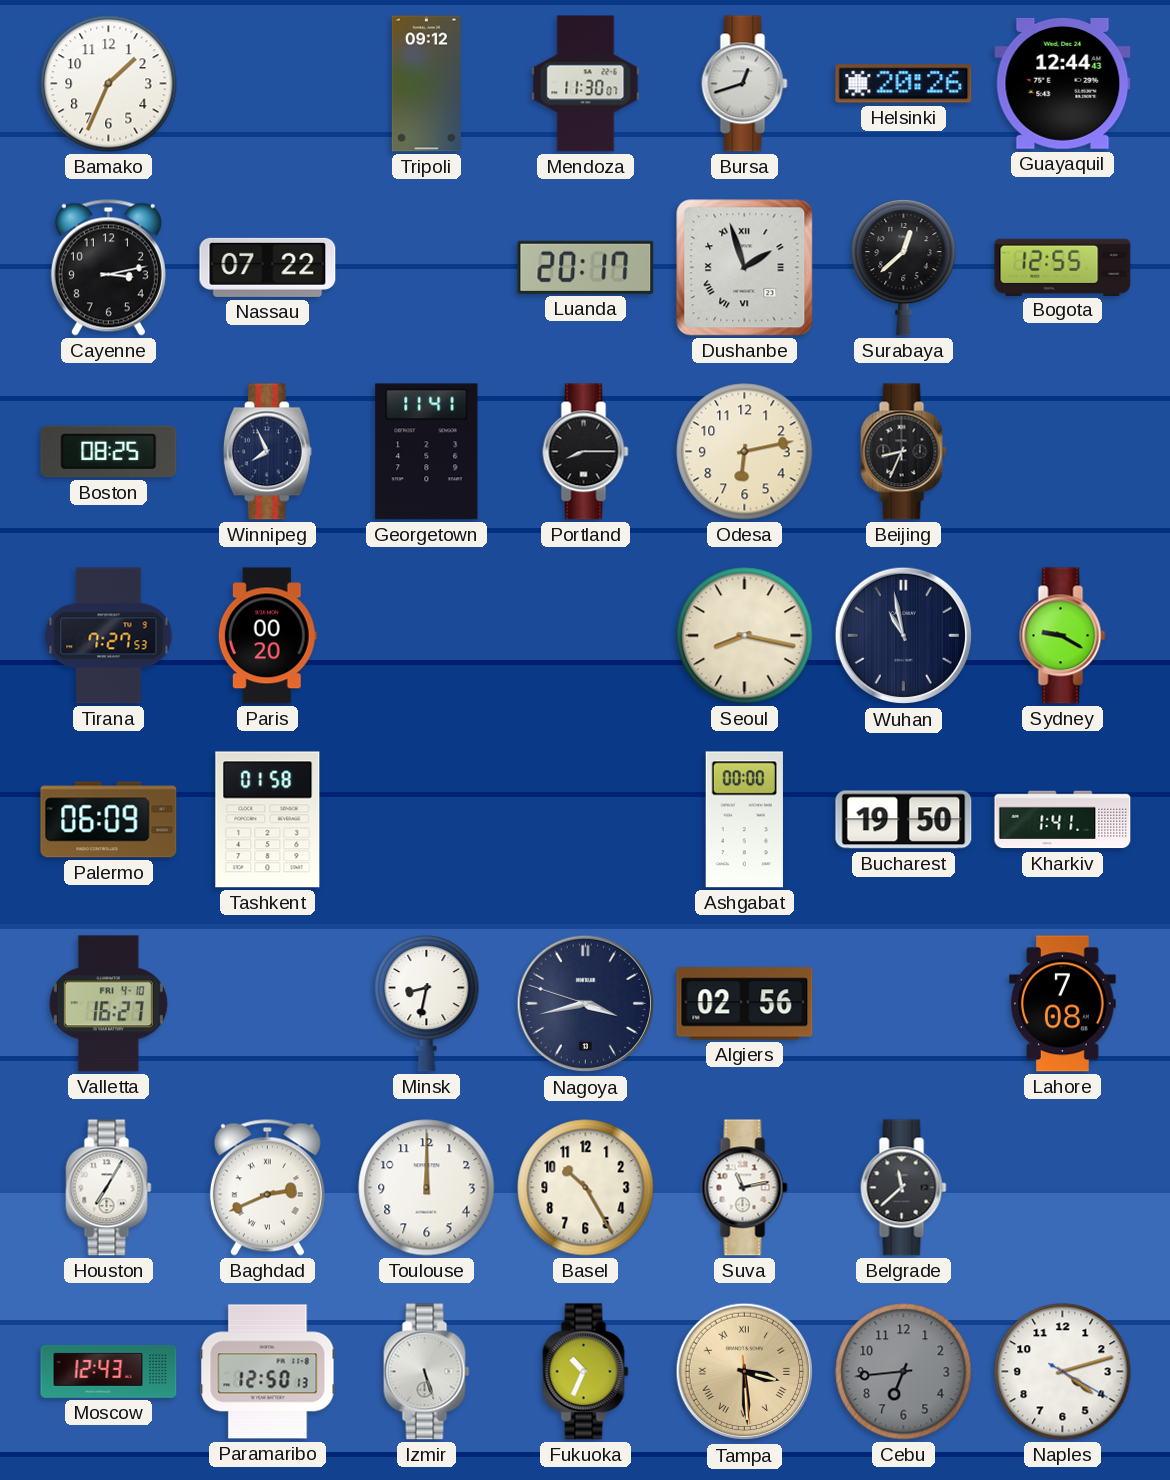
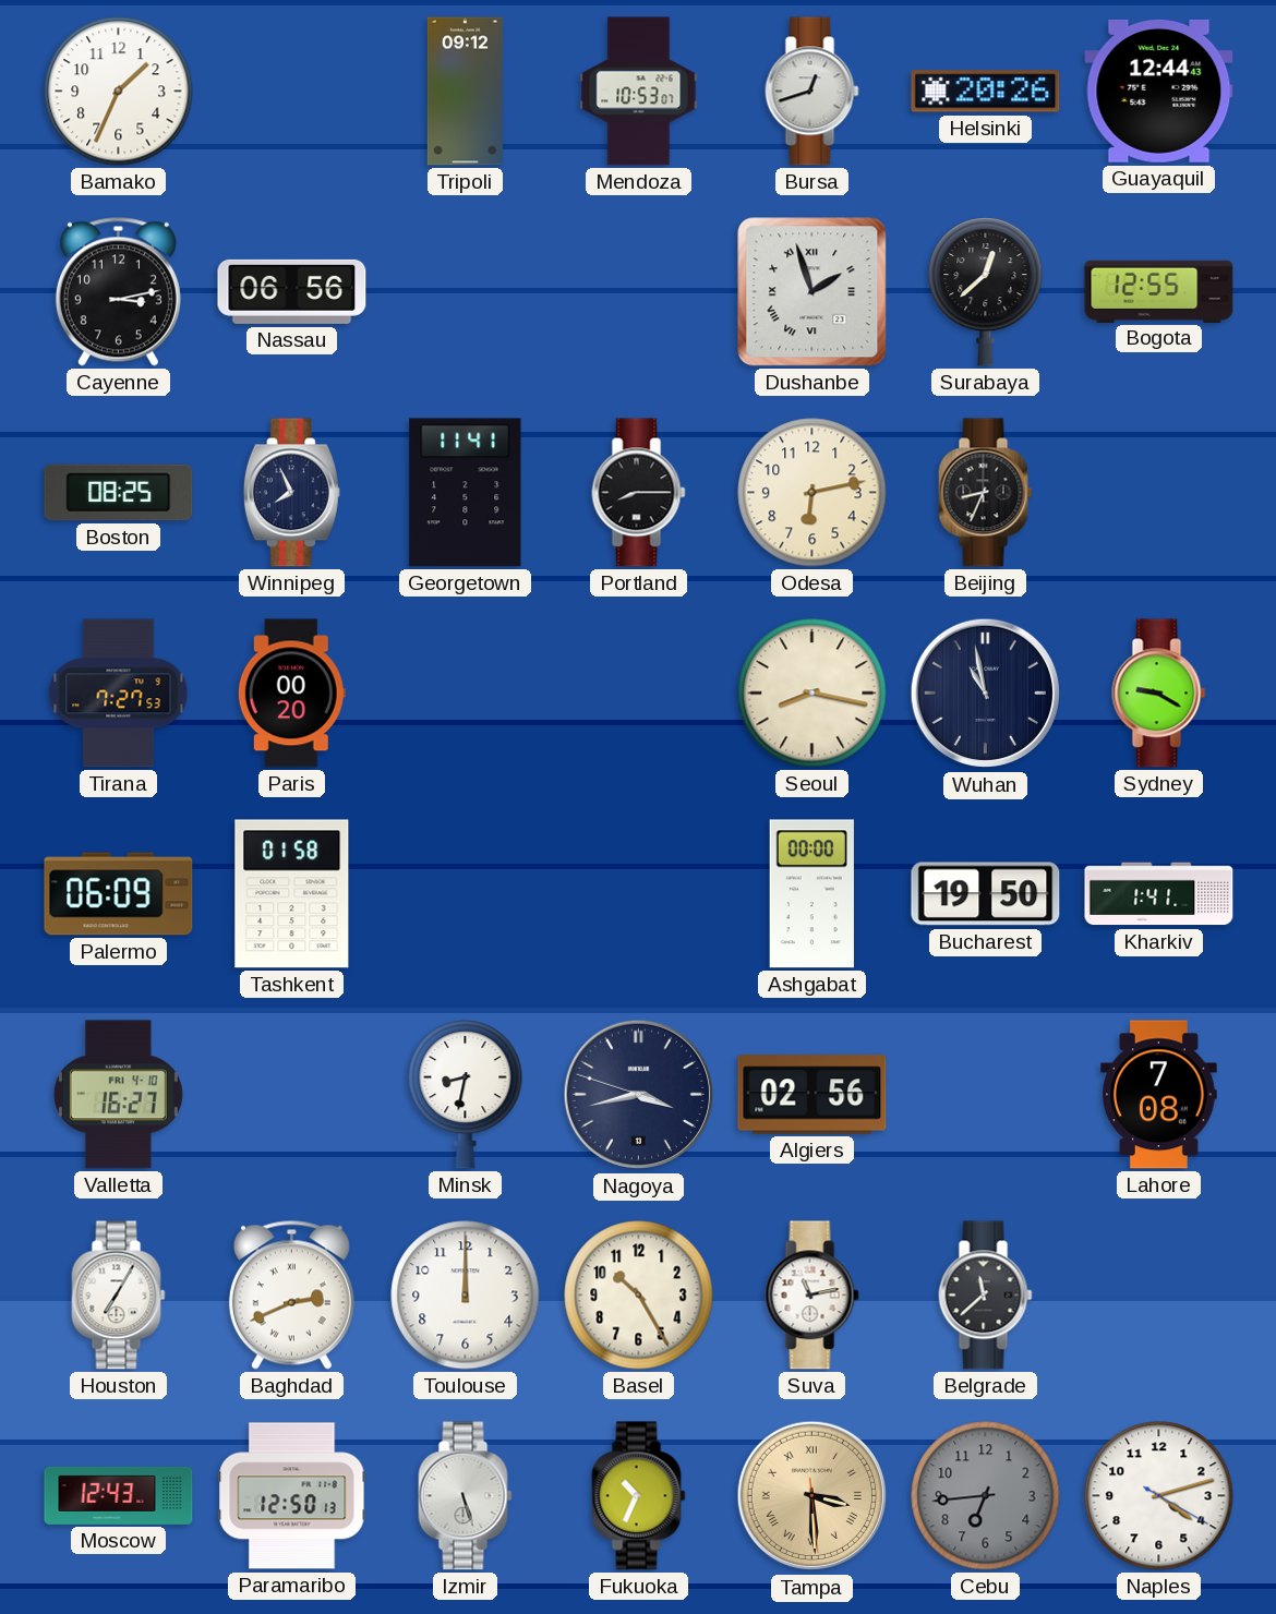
Mendoza: 11:30 -> 10:53 (639, 92)
Nassau: 07:22 -> 06:56 (292, 291)
Luanda: 20:17 -> none (586, 267)
